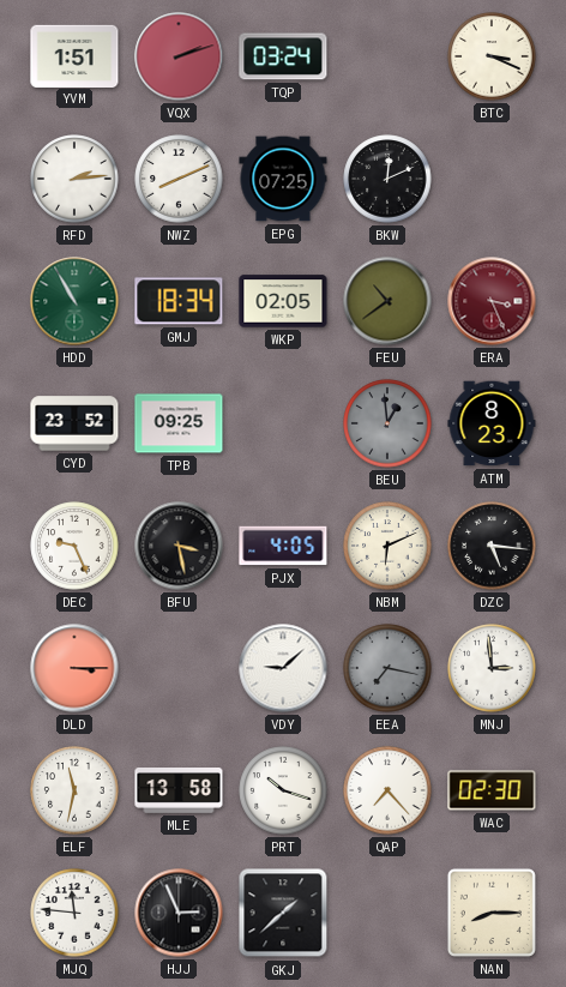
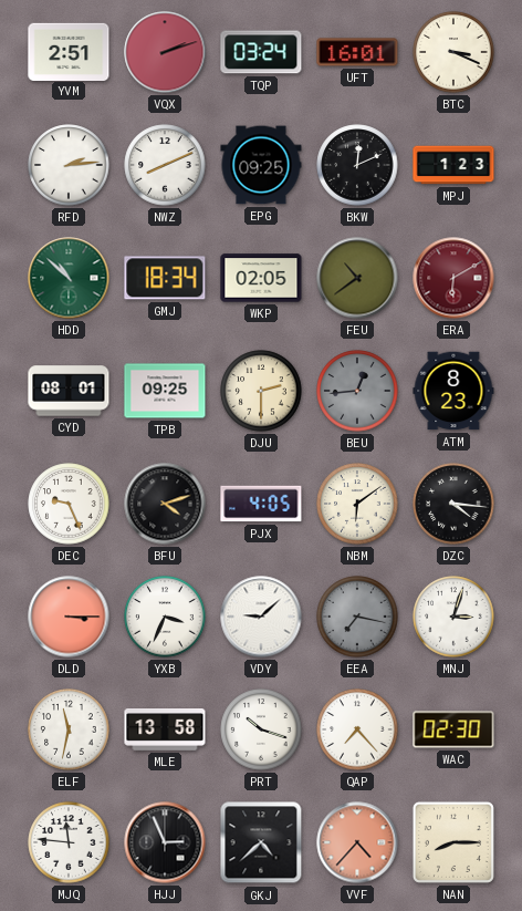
YVM: 1:51 -> 2:51 (69, 51)
UFT: none -> 16:01 (357, 52)
EPG: 07:25 -> 09:25 (261, 165)
MPJ: none -> 1:23 (453, 165)
HDD: 10:55 -> 10:52 (69, 278)
ERA: 3:26 -> 6:10 (453, 278)
CYD: 23:52 -> 08:01 (69, 391)
DJU: none -> 2:30 (261, 391)
BEU: 12:59 -> 12:44 (357, 391)
BFU: 3:28 -> 4:12 (165, 504)
NBM: 6:11 -> 6:09 (357, 504)
DZC: 5:16 -> 4:16 (453, 504)
YXB: none -> 3:34 (165, 617)
MNJ: 2:59 -> 3:03 (453, 617)
GKJ: 1:38 -> 4:38 (261, 842)
VVF: none -> 4:37 (357, 842)
